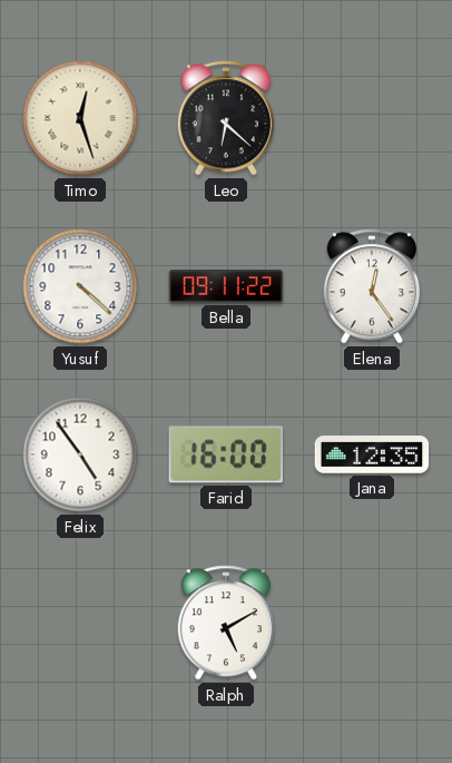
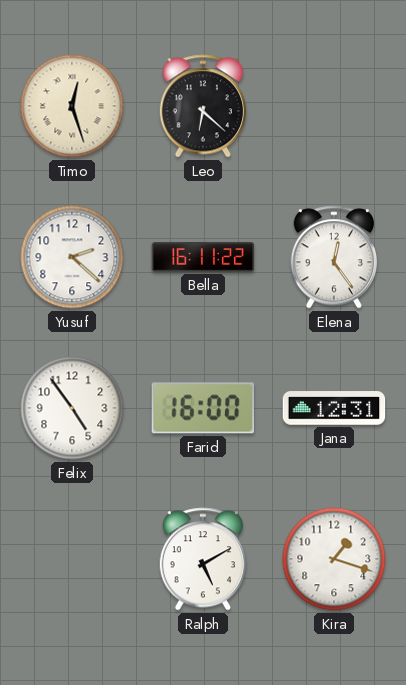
Yusuf: 4:22 -> 2:22 (72, 257)
Bella: 09:11 -> 16:11 (203, 257)
Jana: 12:35 -> 12:31 (334, 408)
Kira: none -> 1:18 (334, 559)
